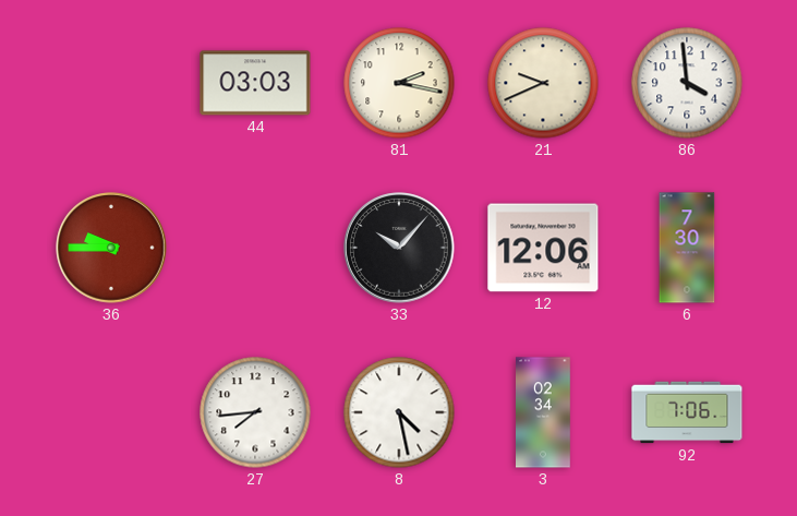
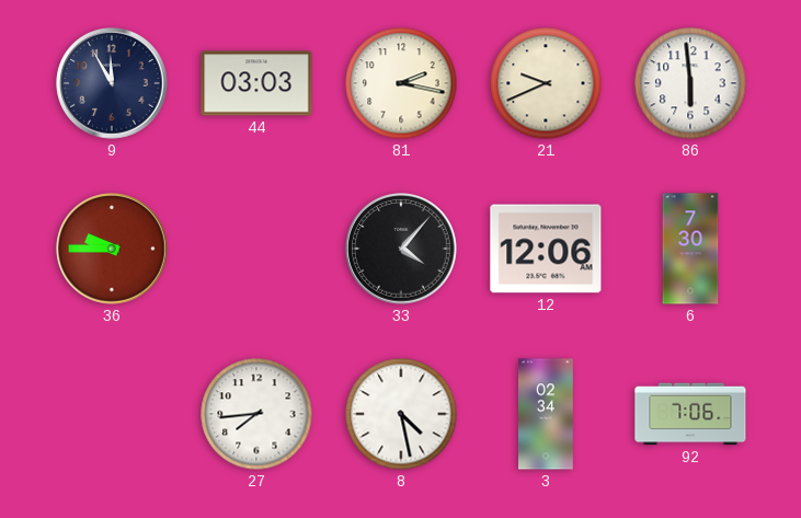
9: none -> 11:55 (112, 83)
86: 3:59 -> 5:59 (690, 83)
33: 10:07 -> 4:07 (401, 249)
